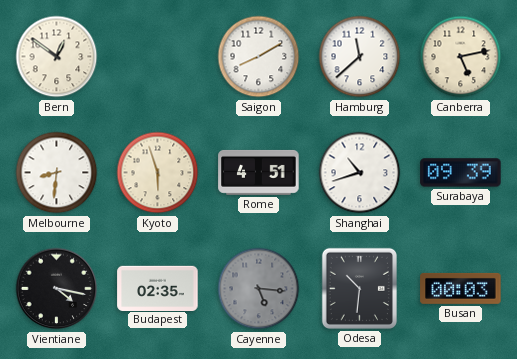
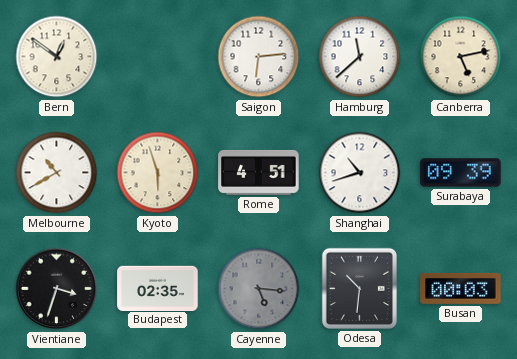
Saigon: 8:10 -> 6:14 (259, 57)
Melbourne: 8:31 -> 10:40 (57, 173)
Vientiane: 4:17 -> 3:33 (57, 289)
